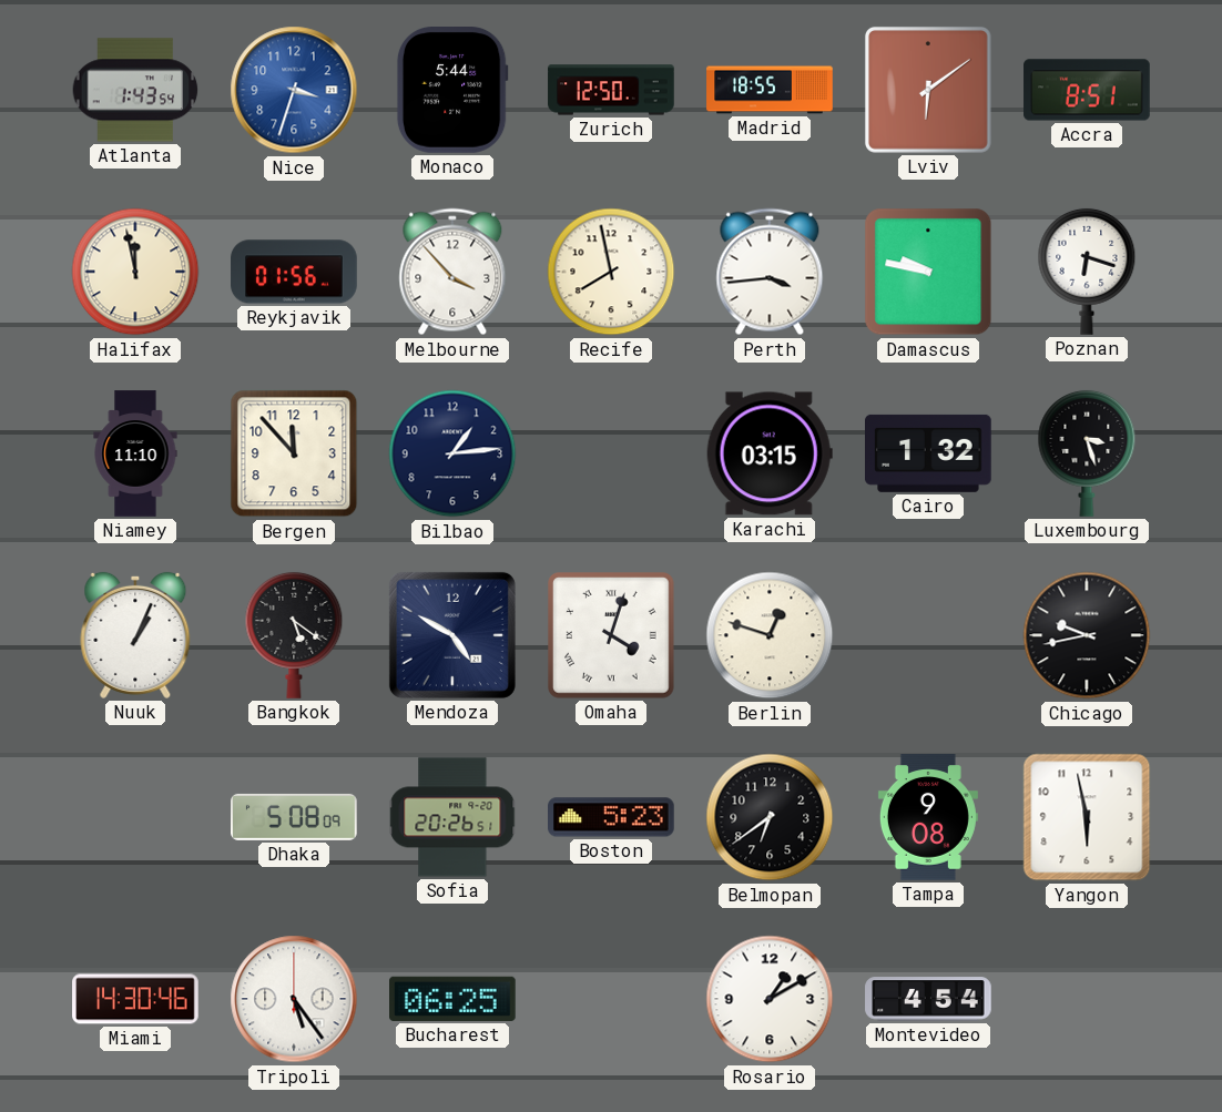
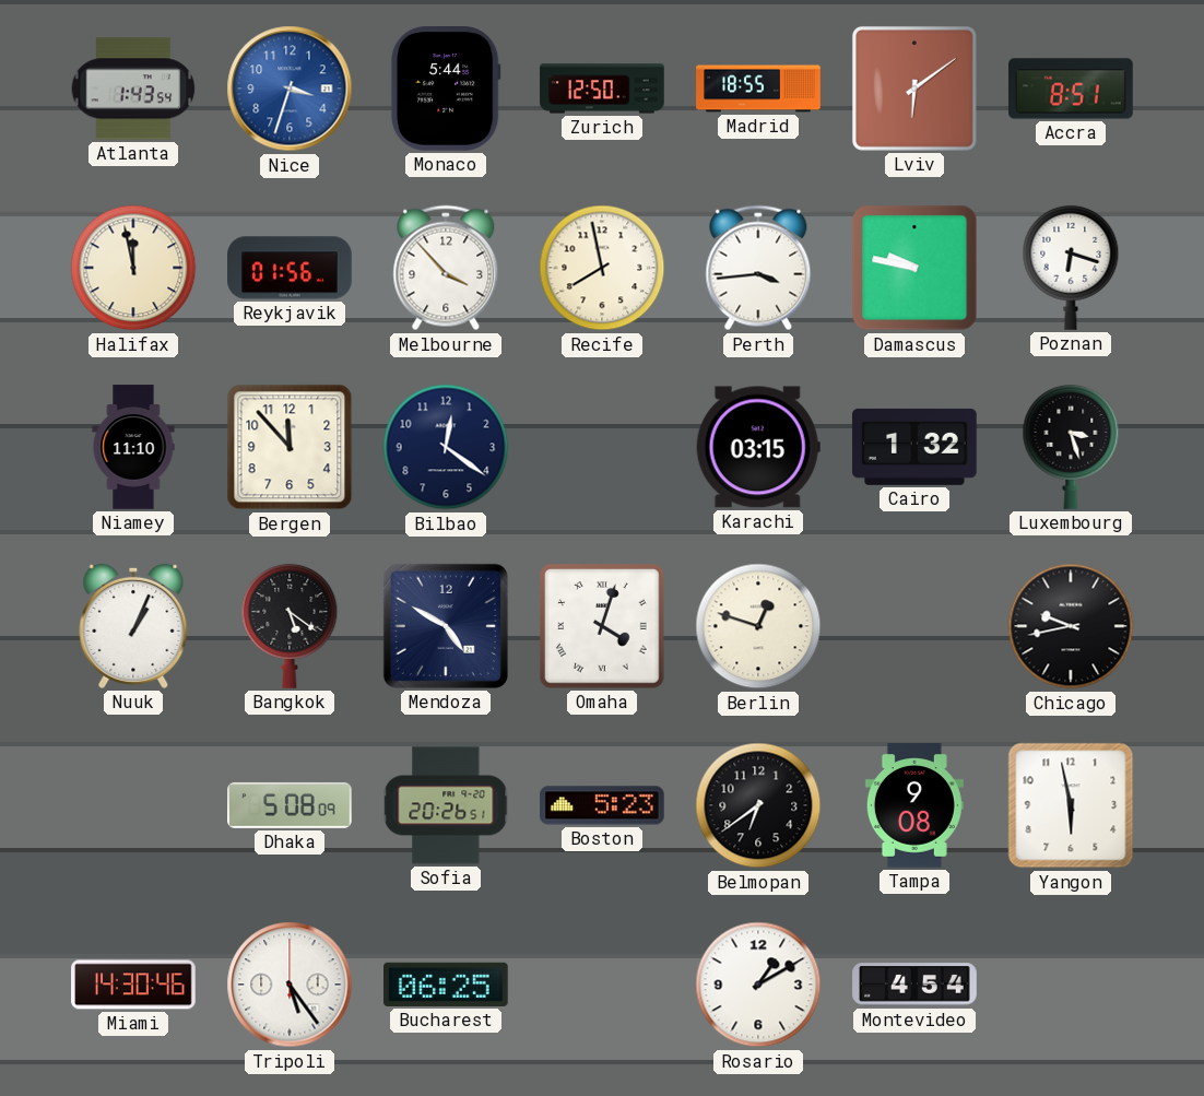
Bilbao: 1:14 -> 12:21 (446, 447)
